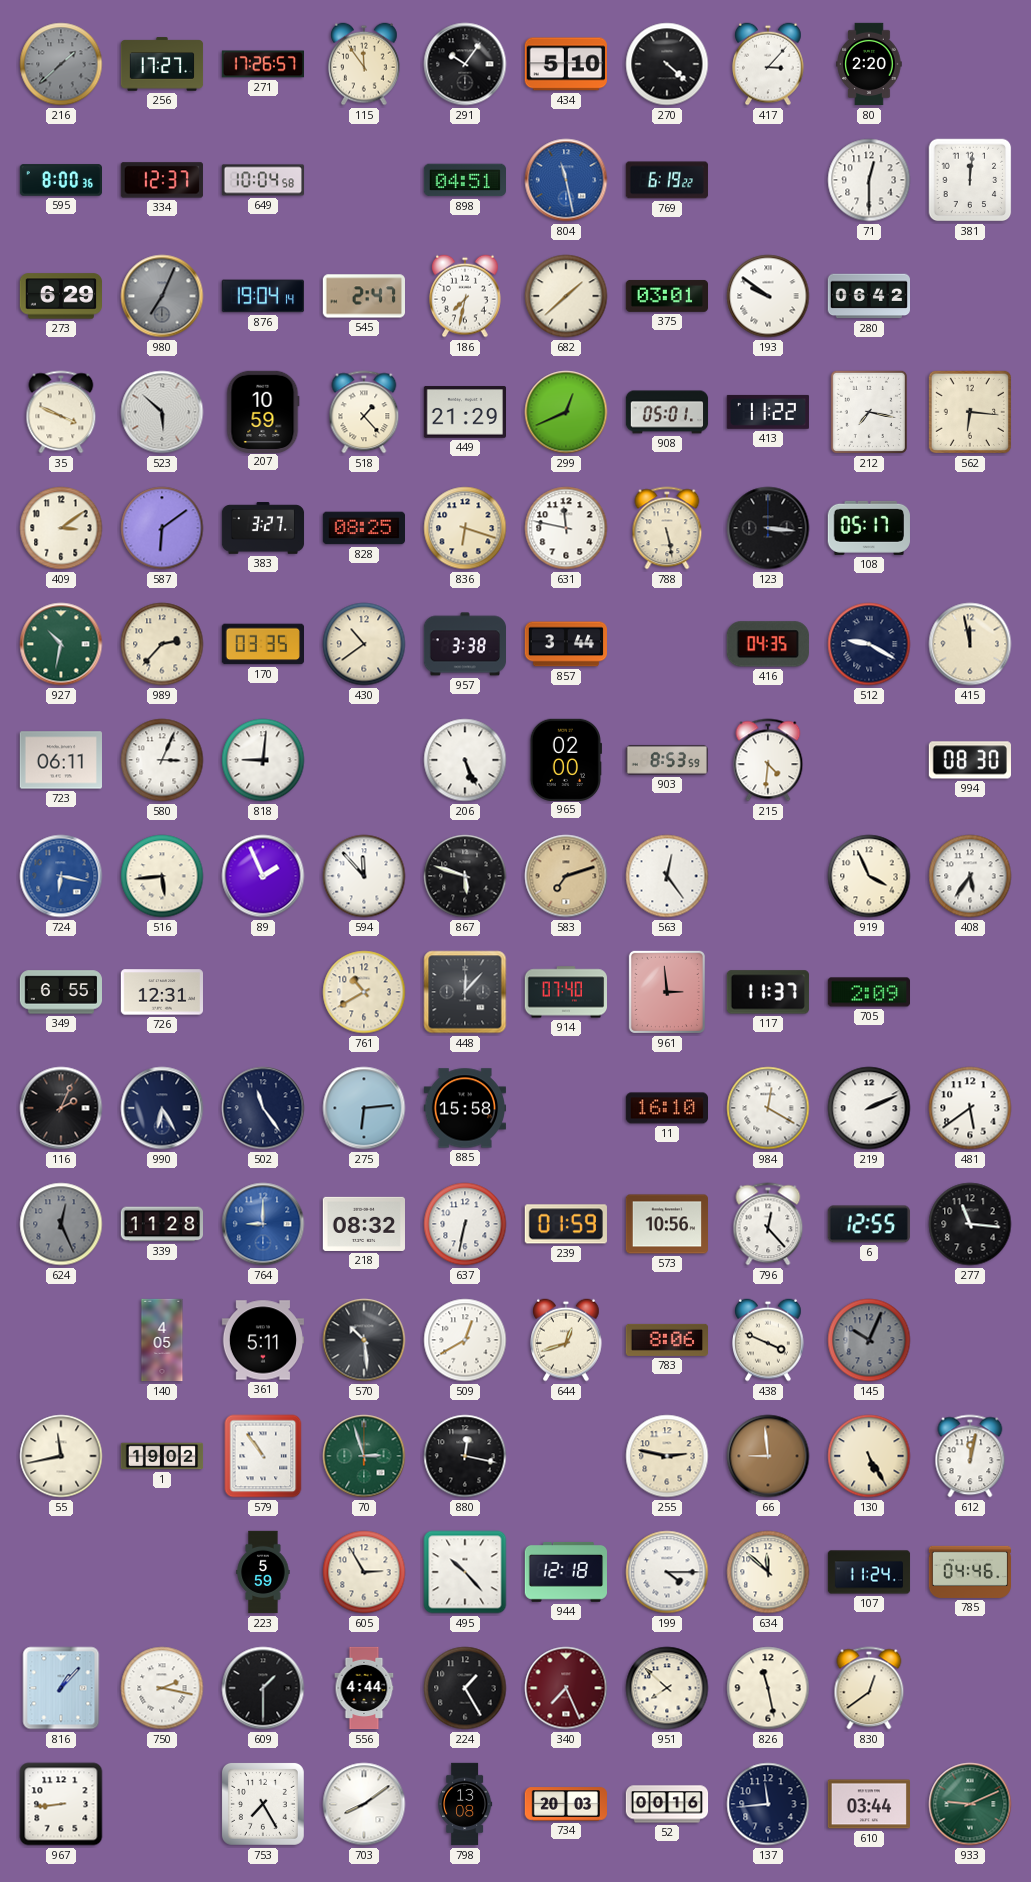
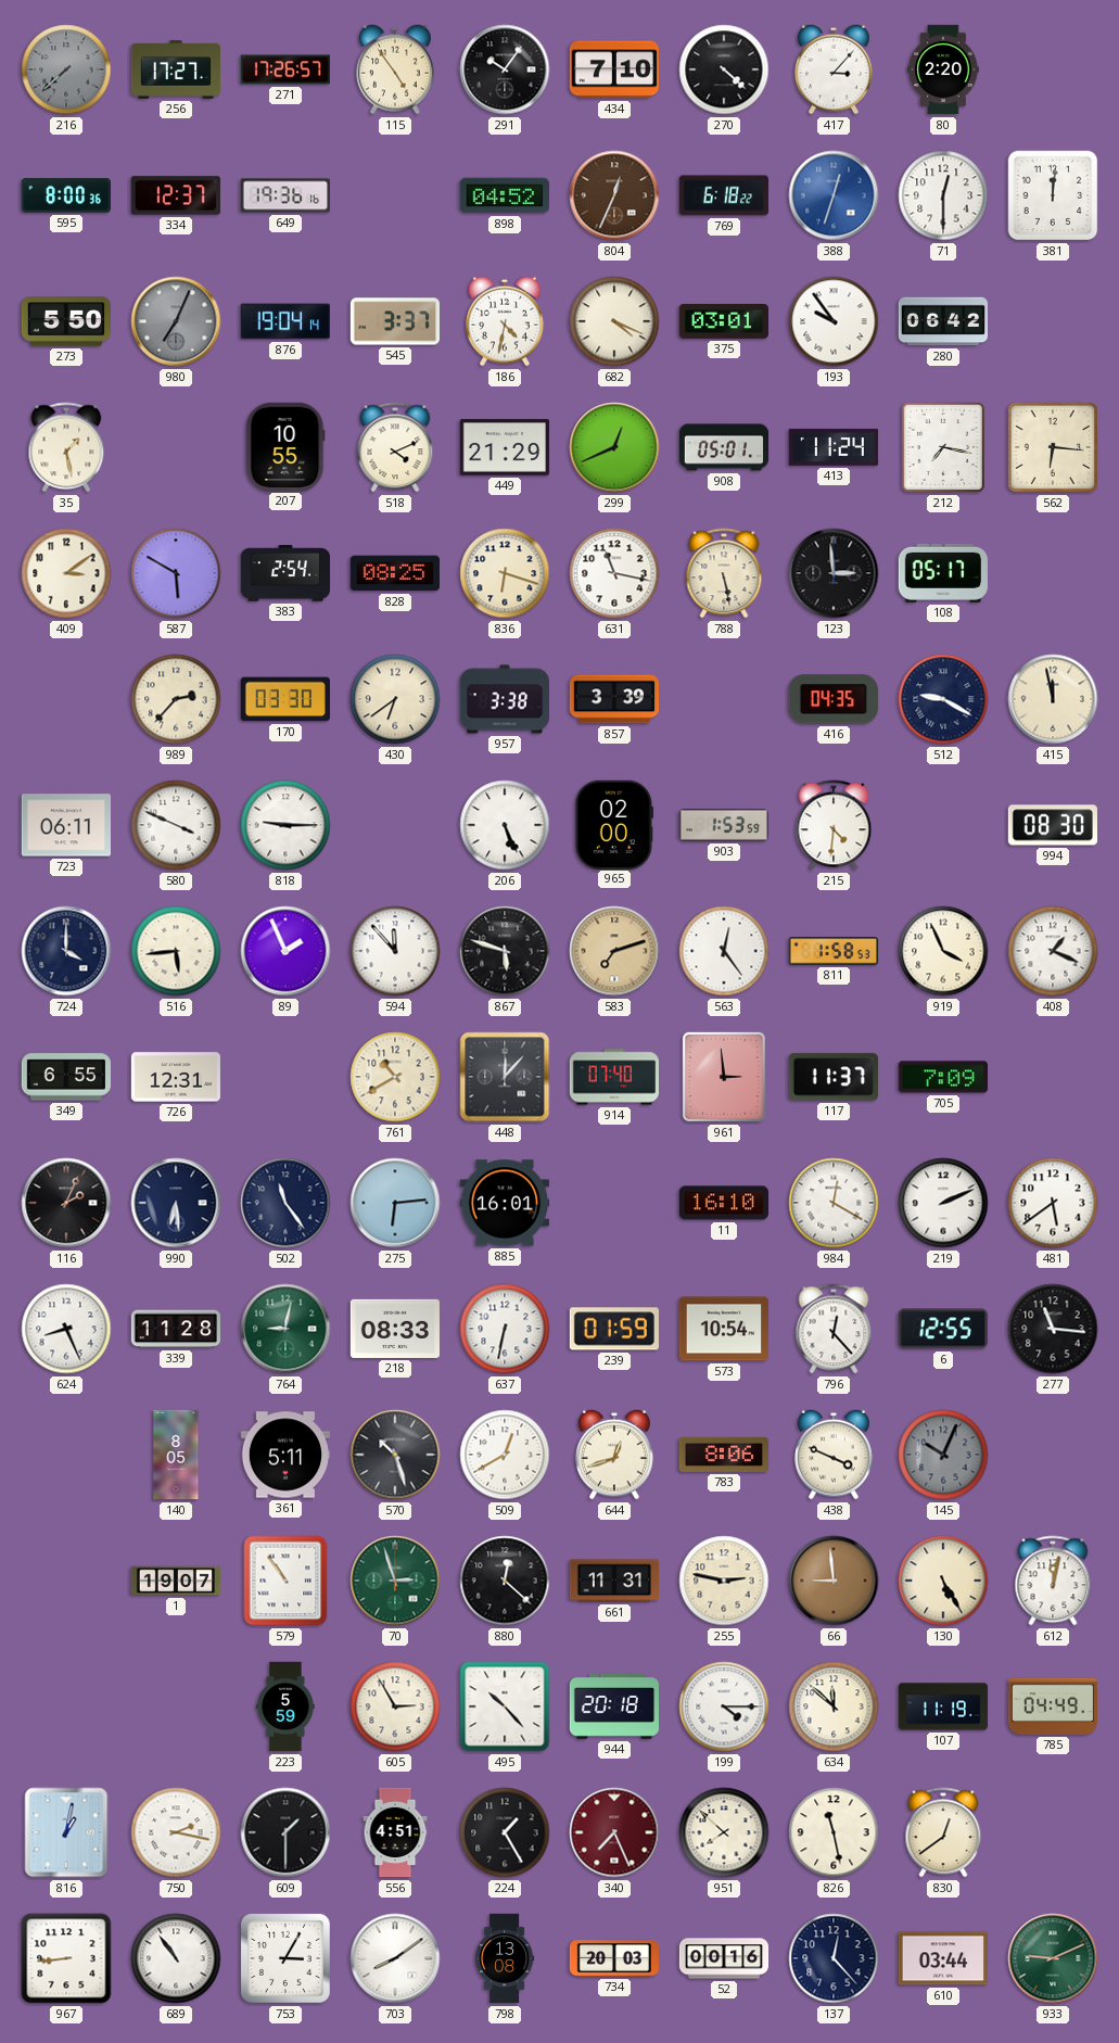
216: 1:38 -> 7:38 (66, 69)
115: 11:54 -> 4:54 (395, 69)
434: 5:10 -> 7:10 (614, 69)
649: 10:04 -> 19:36 (285, 195)
898: 04:51 -> 04:52 (504, 195)
804: 11:28 -> 12:34 (614, 195)
804 dial: blue -> brown (614, 195)
769: 6:19 -> 6:18 (724, 195)
388: none -> 12:33 (834, 195)
273: 6:29 -> 5:50 (65, 321)
545: 2:47 -> 3:37 (394, 321)
186: 7:32 -> 4:32 (505, 321)
682: 1:38 -> 4:19 (614, 321)
193: 9:51 -> 9:54 (834, 321)
35: 3:49 -> 1:28 (66, 447)
523: 5:52 -> none (162, 412)
207: 10:59 -> 10:55 (285, 446)
518: 1:23 -> 4:11 (395, 447)
413: 11:22 -> 11:24 (834, 447)
587: 6:09 -> 5:50 (176, 573)
383: 3:27 -> 2:54 (285, 573)
631: 11:47 -> 11:17 (614, 573)
123: 3:16 -> 2:59 (834, 573)
927: 10:32 -> none (61, 644)
170: 03:35 -> 03:30 (284, 699)
430: 10:39 -> 6:39 (395, 699)
857: 3:44 -> 3:39 (613, 699)
580: 3:04 -> 3:49 (176, 825)
818: 9:01 -> 9:15 (285, 825)
903: 8:53 -> 1:53 (723, 825)
724: 6:17 -> 4:00 (66, 951)
724 dial: blue -> navy (66, 951)
811: none -> 1:58 (834, 951)
408: 5:36 -> 1:19 (1053, 951)
705: 2:09 -> 7:09 (942, 1077)
990: 6:25 -> 6:29 (176, 1203)
885: 15:58 -> 16:01 (504, 1203)
624: 12:26 -> 8:26 (66, 1329)
624 dial: grey -> white (66, 1329)
764: 9:00 -> 9:02 (285, 1329)
764 dial: blue -> green (285, 1329)
218: 08:32 -> 08:33 (394, 1329)
573: 10:56 -> 10:54 (723, 1329)
140: 4:05 -> 8:05 (176, 1455)
570: 10:29 -> 10:27 (395, 1455)
55: 11:43 -> none (61, 1456)
1: 19:02 -> 19:07 (176, 1581)
880: 12:17 -> 12:22 (505, 1581)
661: none -> 11:31 (613, 1581)
944: 12:18 -> 20:18 (613, 1706)
107: 11:24 -> 11:19 (943, 1706)
785: 04:46 -> 04:49 (1053, 1706)
816: 1:07 -> 1:02 (66, 1832)
556: 4:44 -> 4:51 (395, 1832)
689: none -> 10:54 (176, 1958)
753: 7:25 -> 3:05 (285, 1958)
137: 11:44 -> 12:23 (834, 1958)
